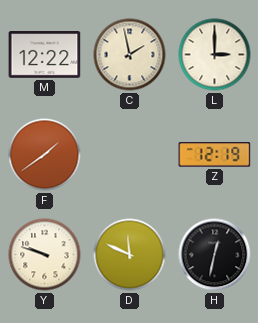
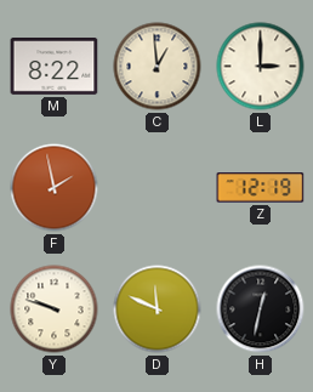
M: 12:22 -> 8:22 (55, 67)
C: 1:58 -> 12:59 (158, 67)
F: 1:39 -> 1:58 (55, 188)
